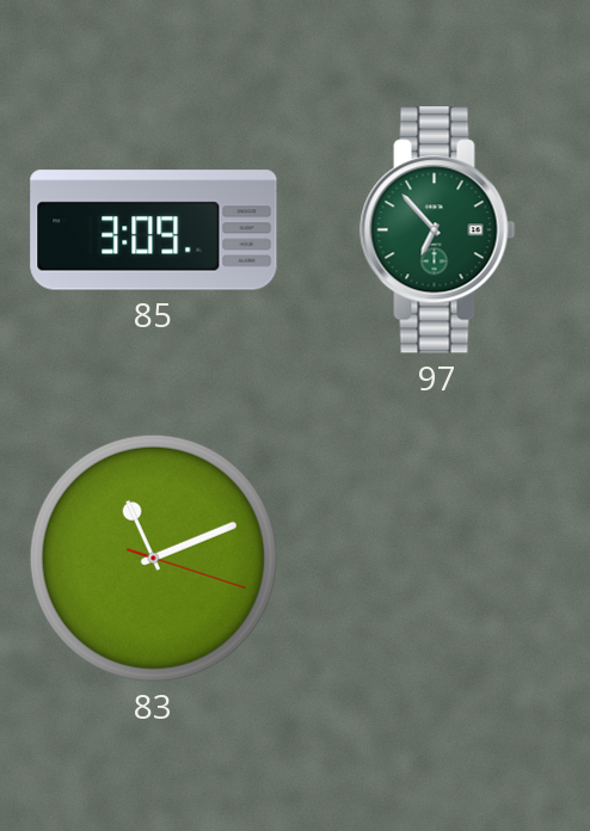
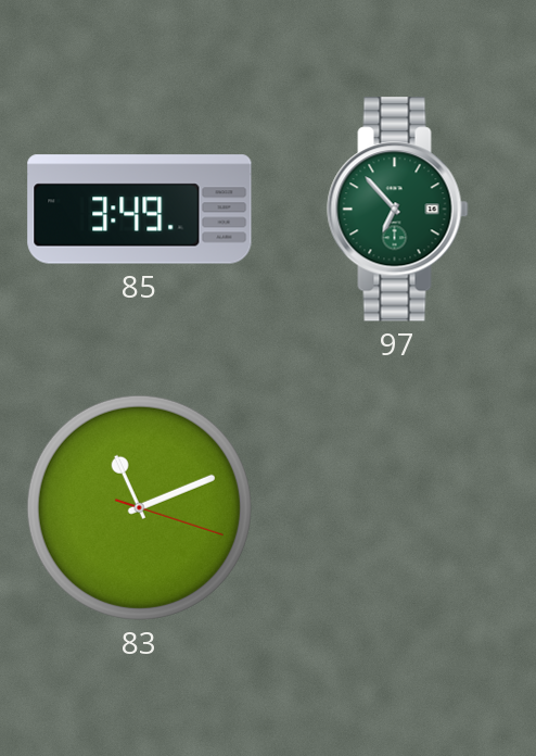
85: 3:09 -> 3:49 (140, 210)
